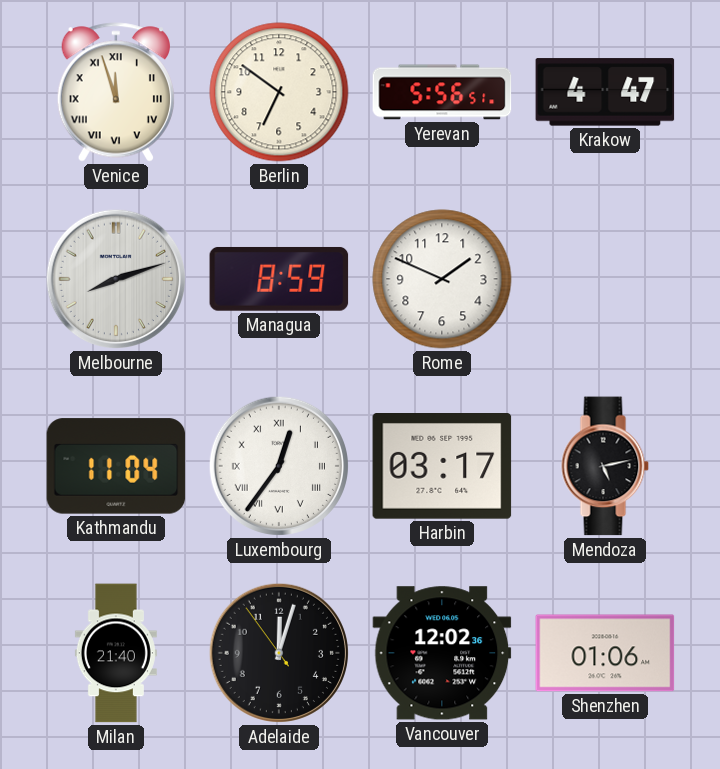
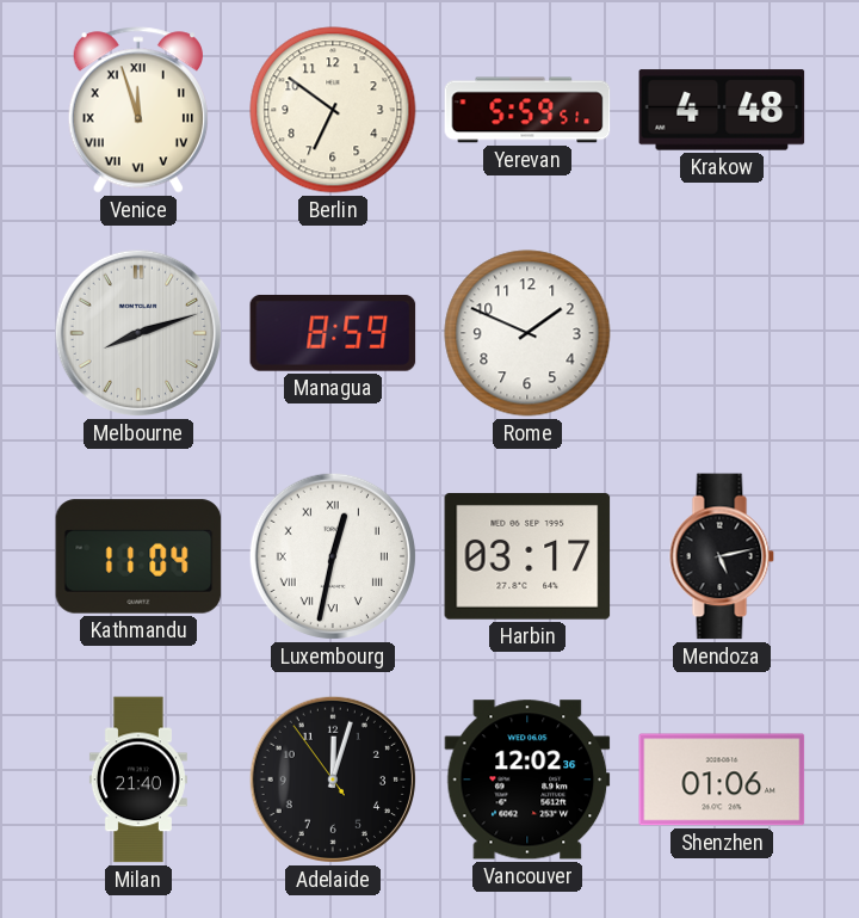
Yerevan: 5:56 -> 5:59 (527, 110)
Krakow: 4:47 -> 4:48 (722, 110)
Luxembourg: 12:36 -> 12:32 (333, 556)
